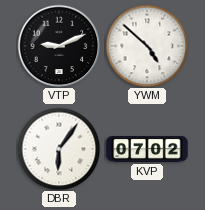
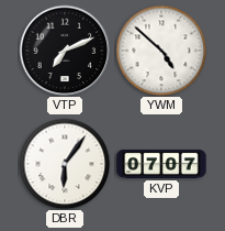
VTP: 9:11 -> 7:11 (65, 51)
KVP: 07:02 -> 07:07 (161, 164)
